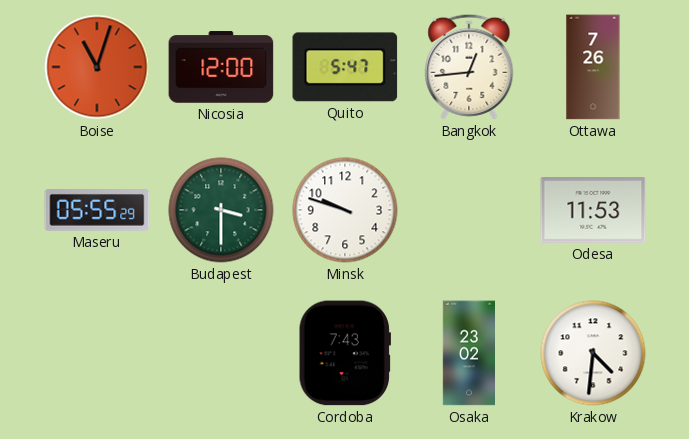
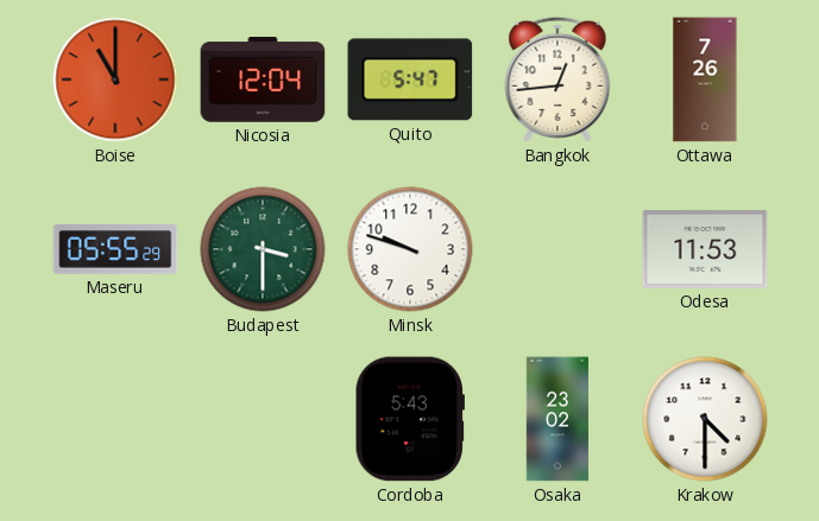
Boise: 11:03 -> 11:00 (115, 80)
Nicosia: 12:00 -> 12:04 (263, 80)
Cordoba: 7:43 -> 5:43 (410, 419)
Krakow: 4:31 -> 4:30 (705, 419)
